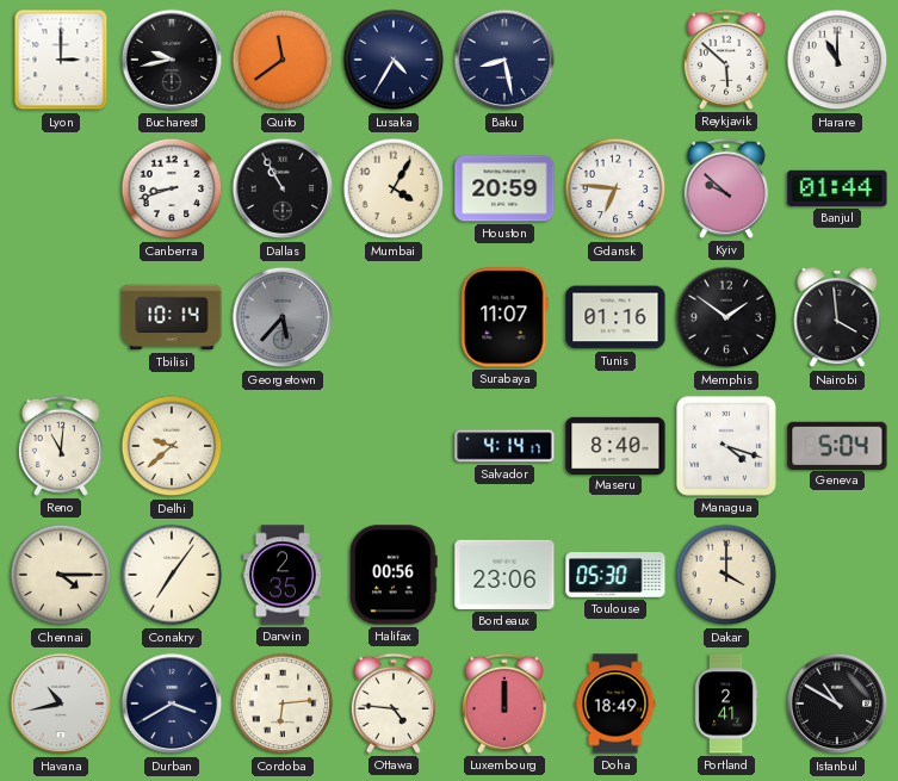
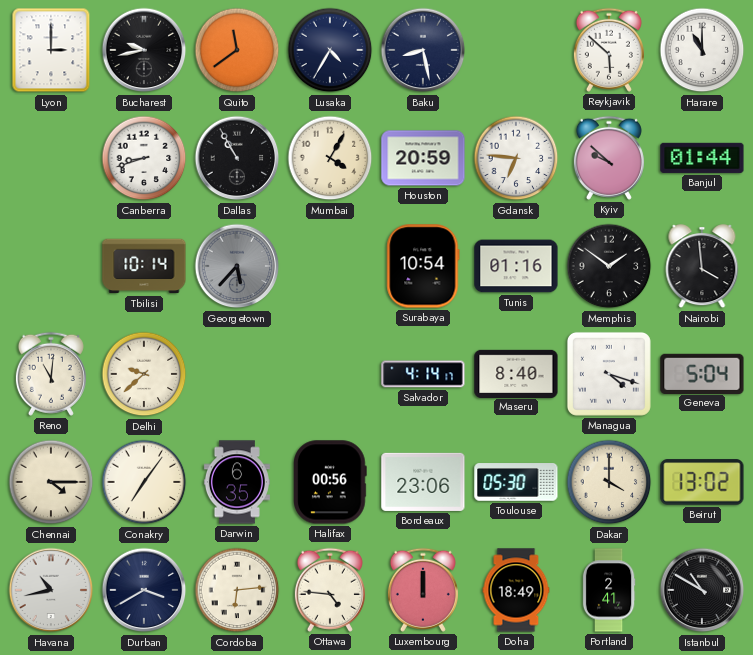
Surabaya: 11:07 -> 10:54 (423, 266)
Darwin: 2:35 -> 6:35 (237, 482)
Beirut: none -> 13:02 (702, 482)
